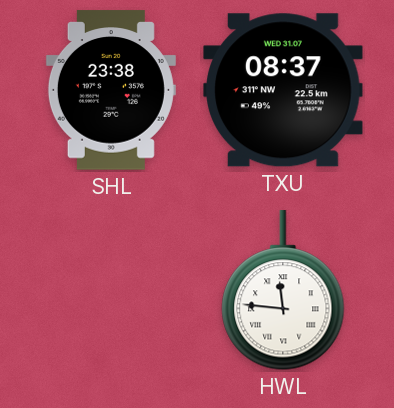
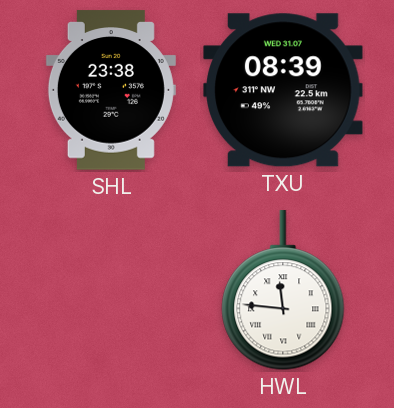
TXU: 08:37 -> 08:39 (283, 90)
